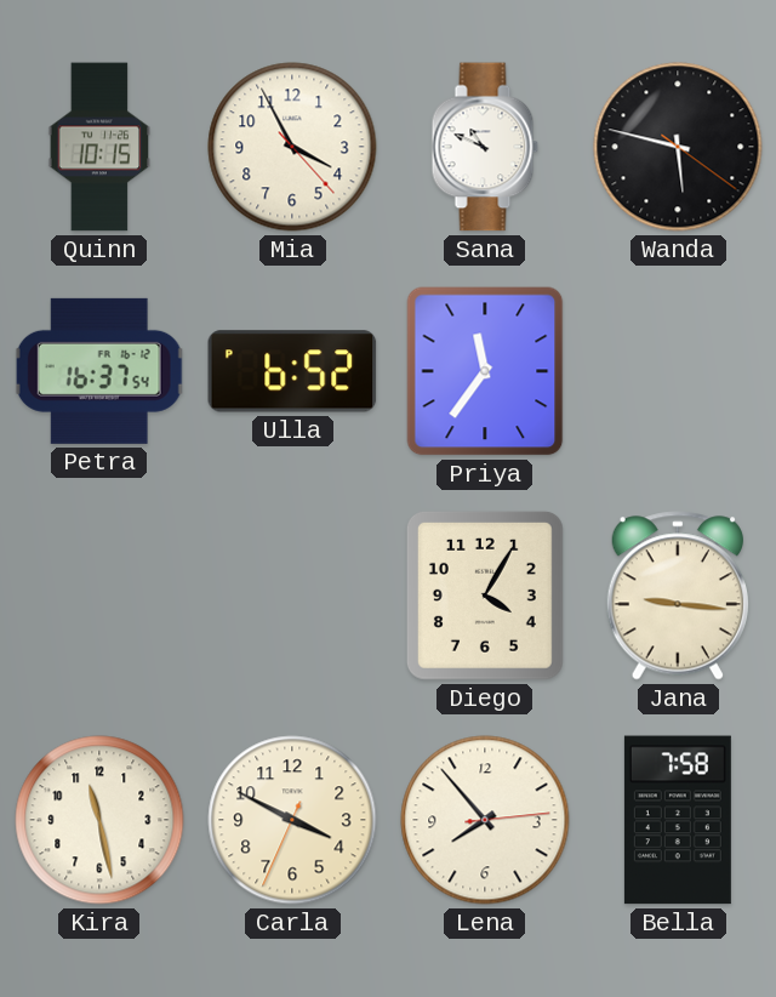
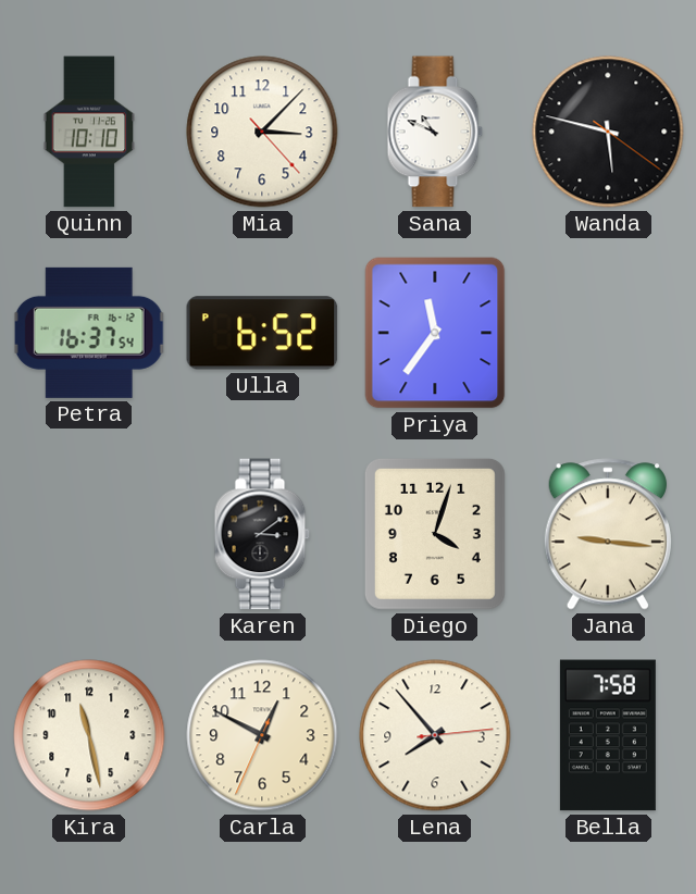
Quinn: 10:15 -> 10:10 (89, 132)
Mia: 3:55 -> 3:07 (262, 132)
Karen: none -> 3:09 (262, 534)
Diego: 4:05 -> 4:03 (435, 534)
Carla: 3:49 -> 12:49 (262, 735)
